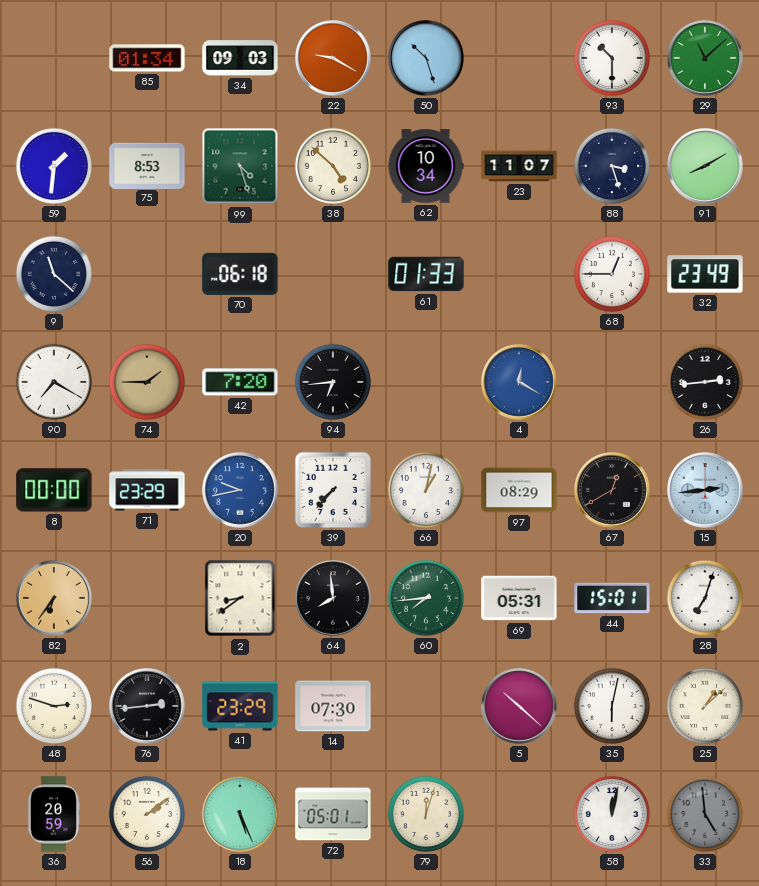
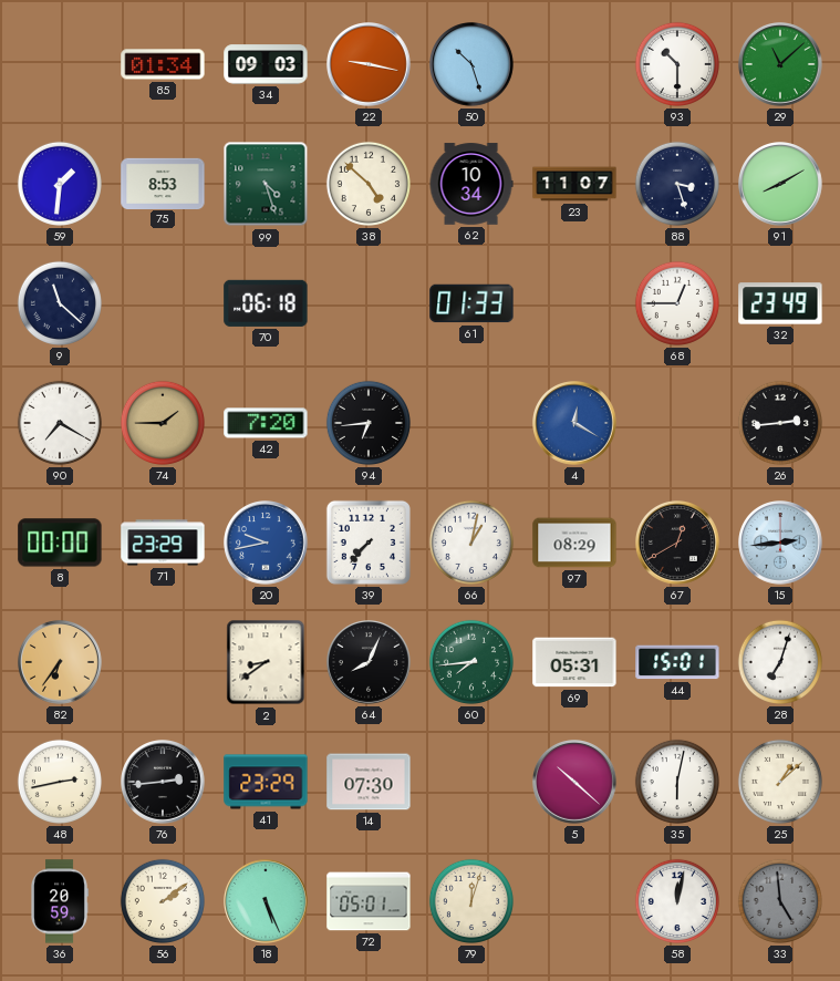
22: 9:20 -> 9:17 (370, 65)
64: 7:59 -> 8:04 (370, 663)
48: 2:48 -> 2:43 (60, 782)
